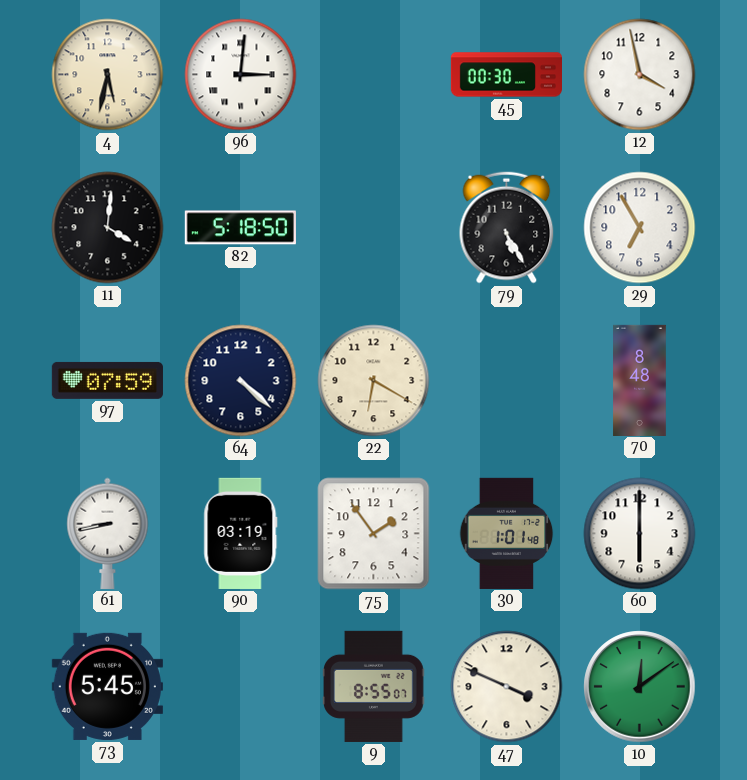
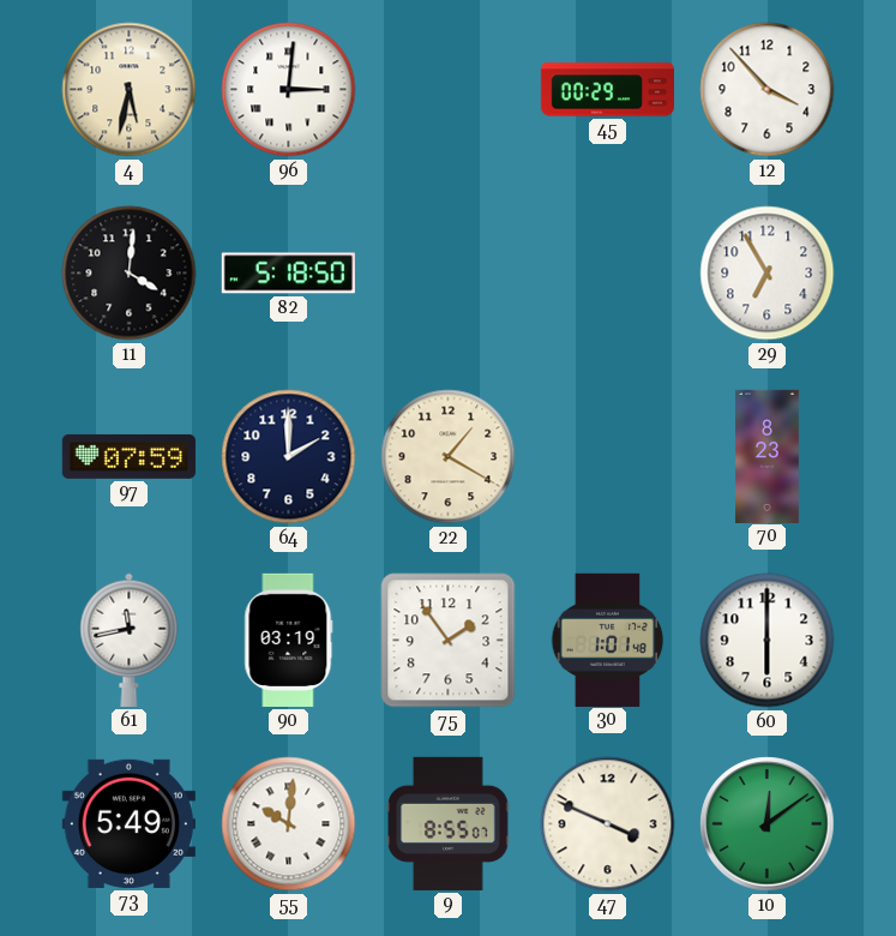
45: 00:30 -> 00:29 (607, 90)
12: 3:58 -> 3:53 (768, 90)
79: 5:25 -> none (507, 228)
64: 4:22 -> 2:00 (289, 457)
22: 6:20 -> 1:20 (449, 457)
70: 8:48 -> 8:23 (768, 456)
61: 8:43 -> 11:43 (130, 640)
73: 5:45 -> 5:49 (128, 823)
55: none -> 10:01 (289, 824)
